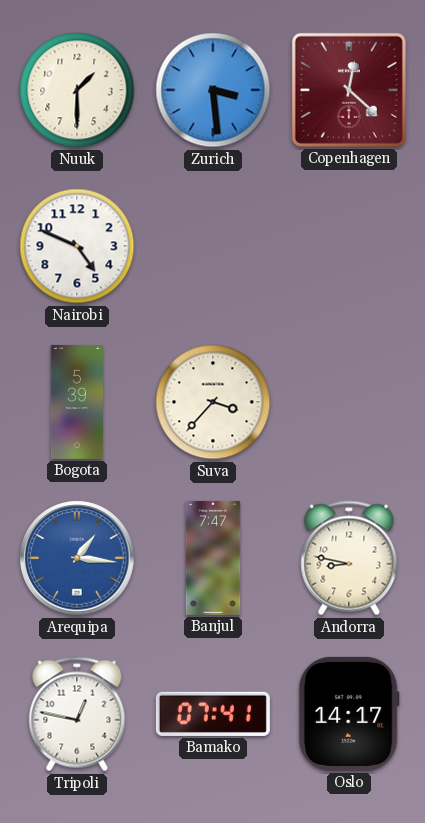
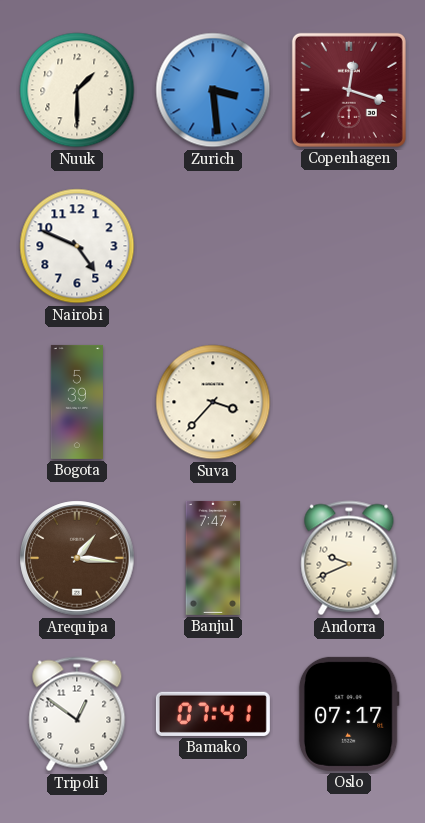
Copenhagen: 12:22 -> 12:18 (349, 90)
Arequipa dial: blue -> brown (77, 558)
Andorra: 8:47 -> 9:41 (349, 558)
Tripoli: 12:47 -> 12:51 (77, 714)
Oslo: 14:17 -> 07:17 (349, 714)
